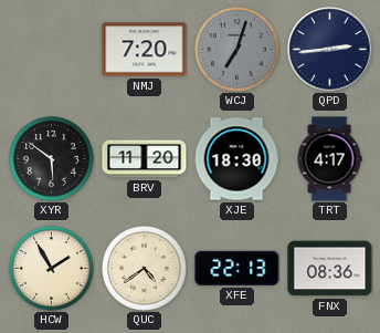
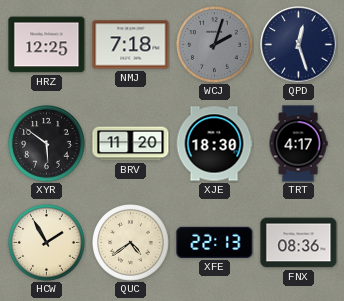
HRZ: none -> 12:25 (47, 45)
NMJ: 7:20 -> 7:18 (131, 45)
WCJ: 7:03 -> 2:03 (215, 45)
QPD: 2:44 -> 12:27 (299, 45)
